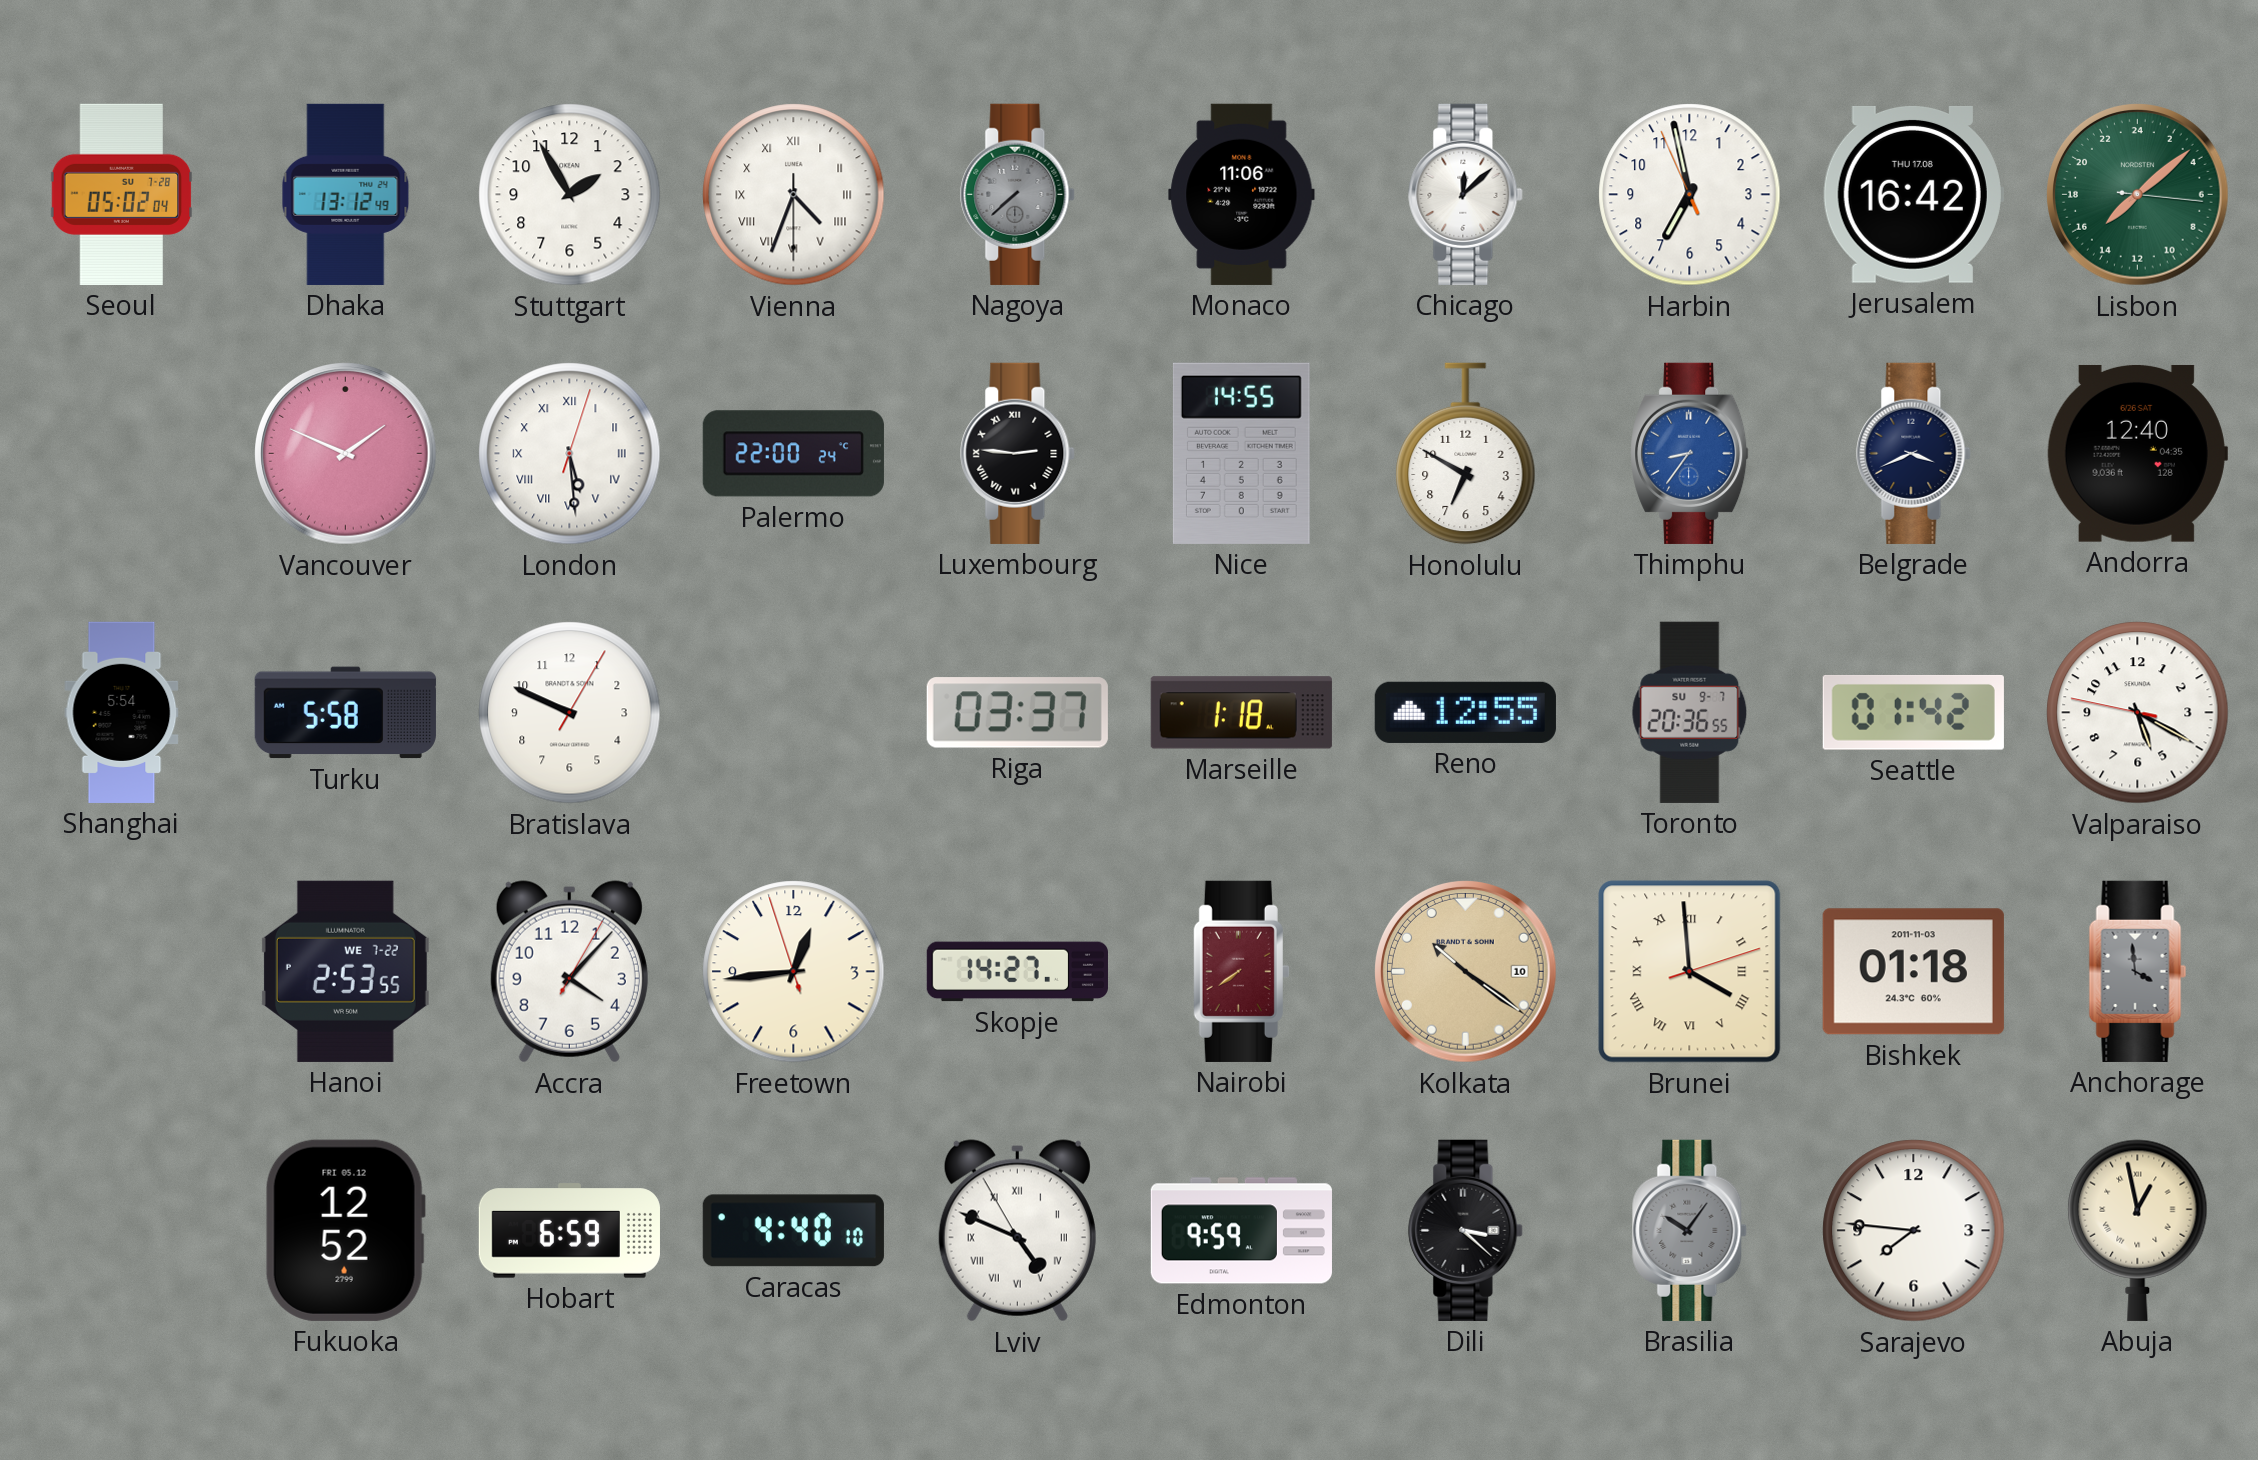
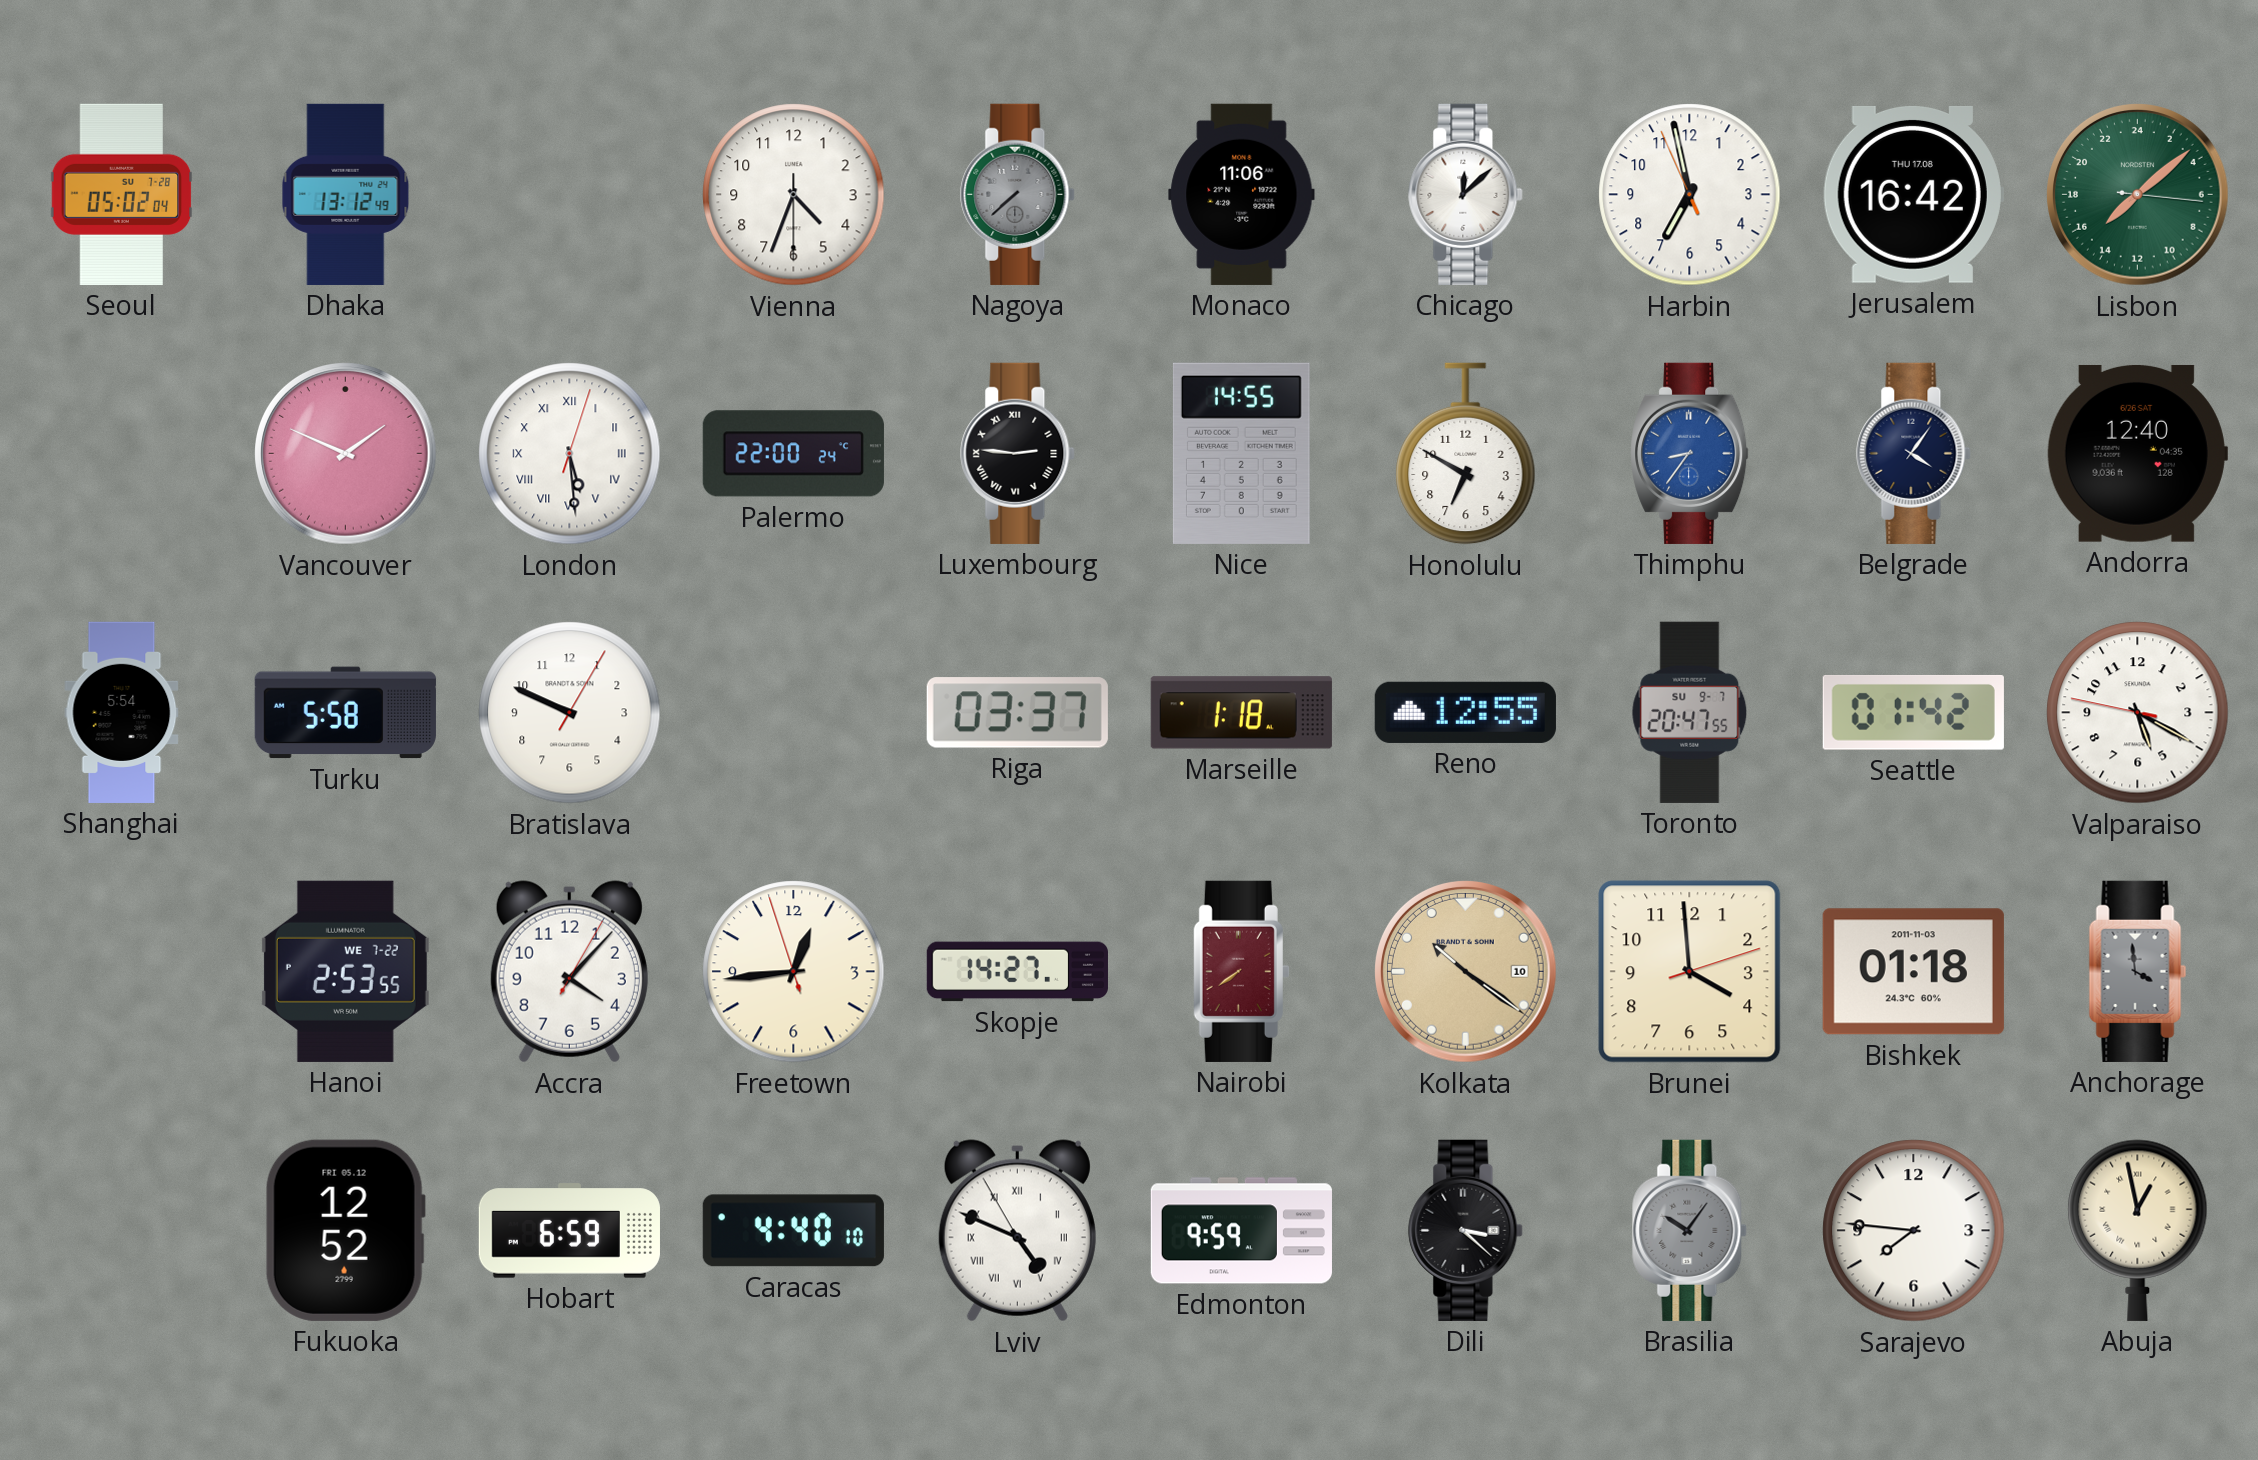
Stuttgart: 1:55 -> none (570, 195)
Vienna numerals: Roman -> Arabic (794, 195)
Belgrade: 3:41 -> 4:06 (1914, 453)
Toronto: 20:36 -> 20:47 (1690, 712)
Brunei numerals: Roman -> Arabic (1690, 972)
